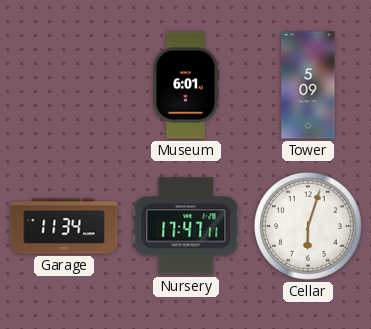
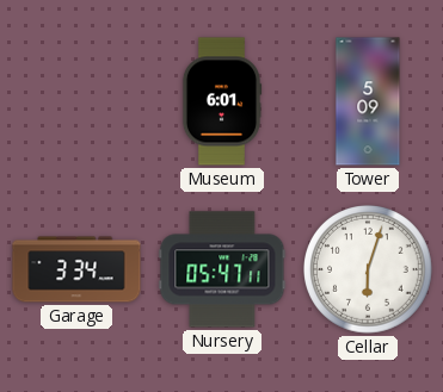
Garage: 11:34 -> 3:34 (76, 269)
Nursery: 17:47 -> 05:47 (222, 269)
